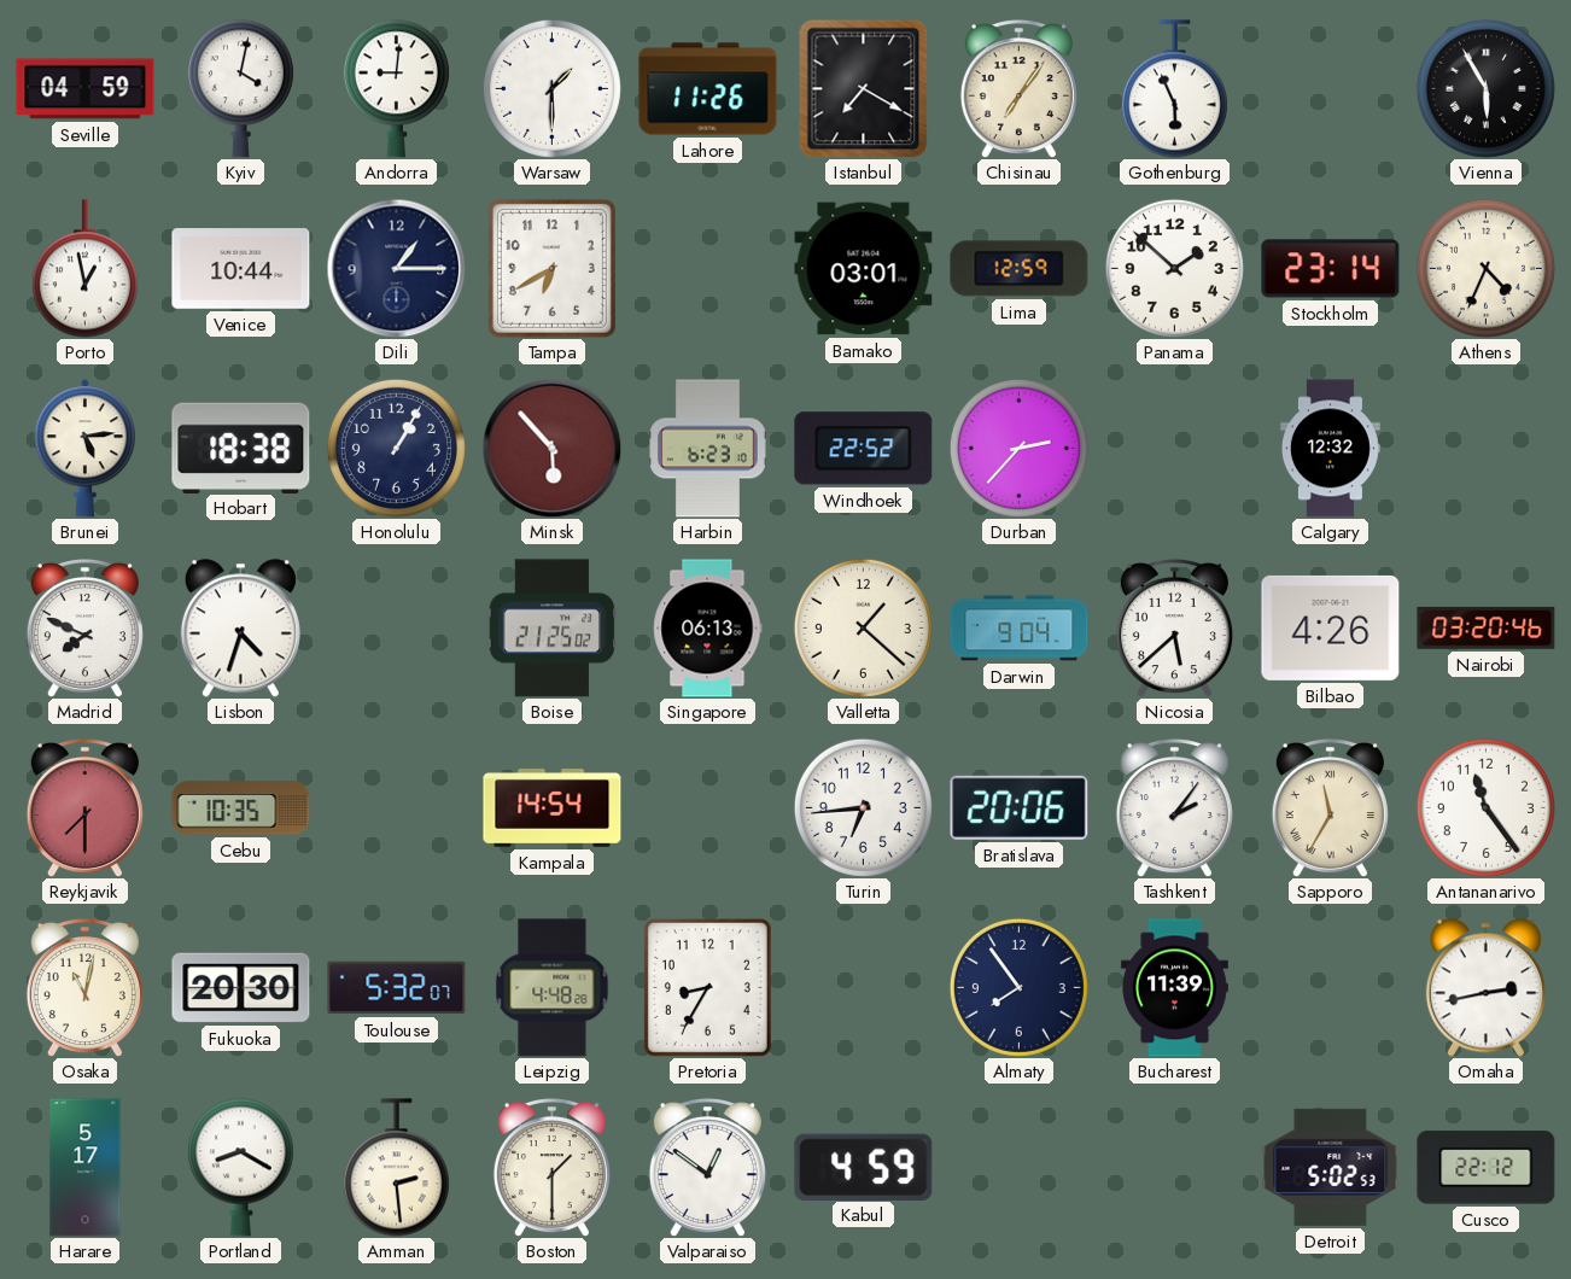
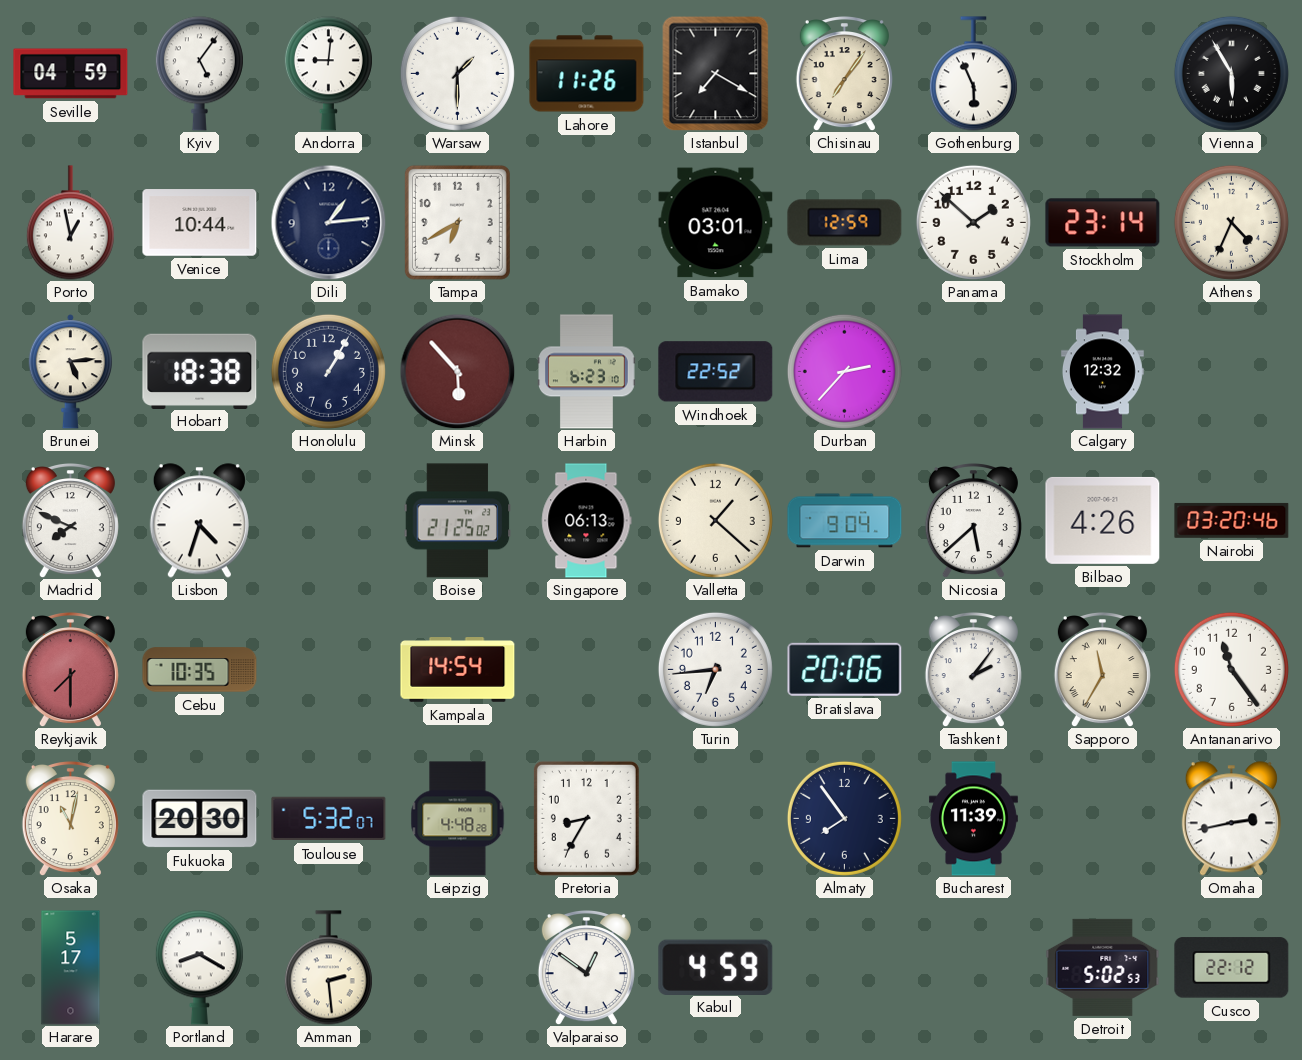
Kyiv: 4:02 -> 5:06 (199, 74)
Dili: 1:15 -> 1:14 (328, 222)
Boston: 1:30 -> none (551, 1168)
